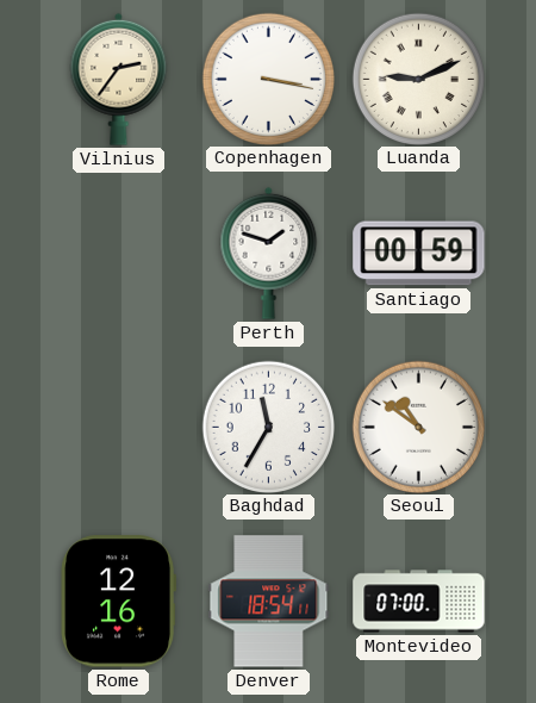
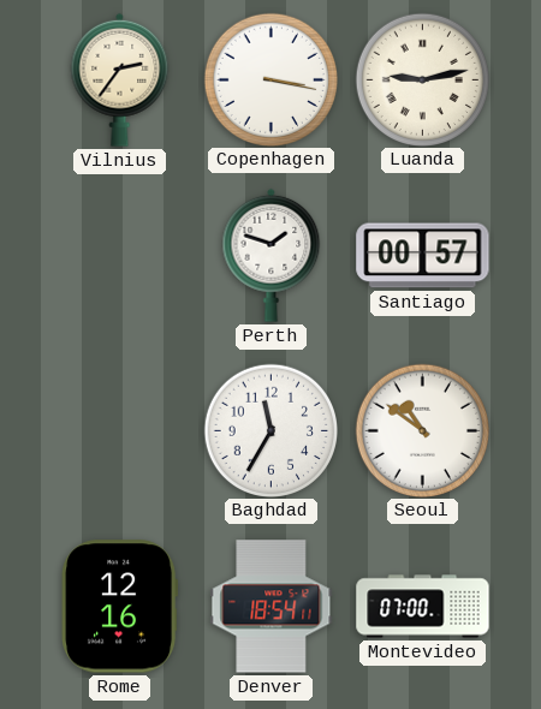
Luanda: 9:11 -> 9:13 (422, 79)
Santiago: 00:59 -> 00:57 (423, 256)
